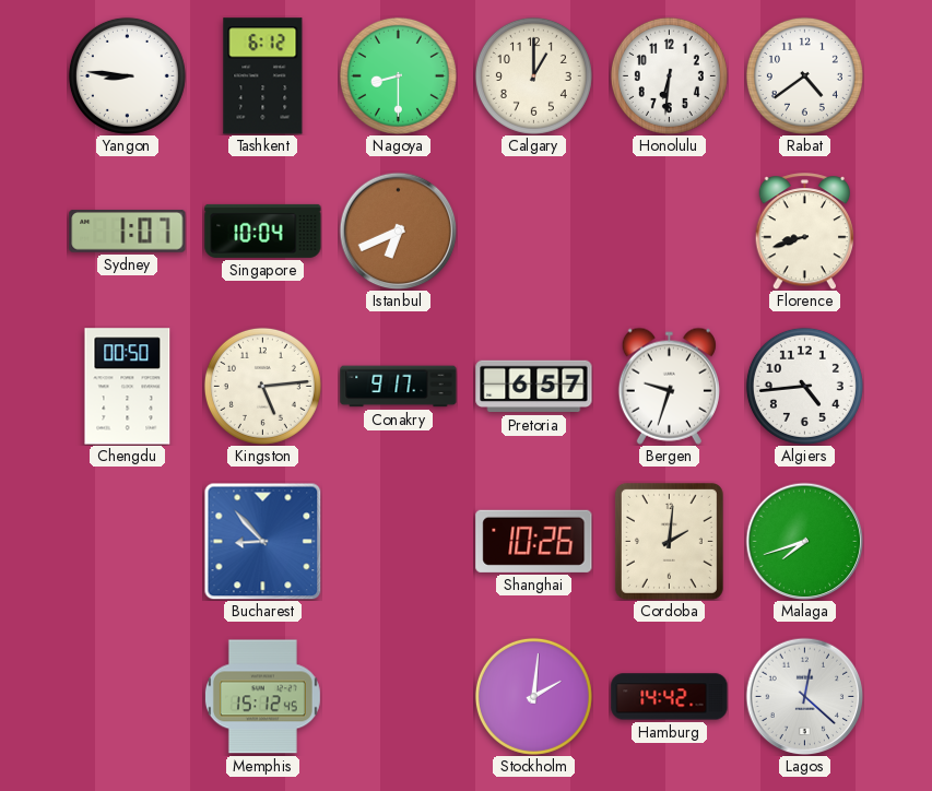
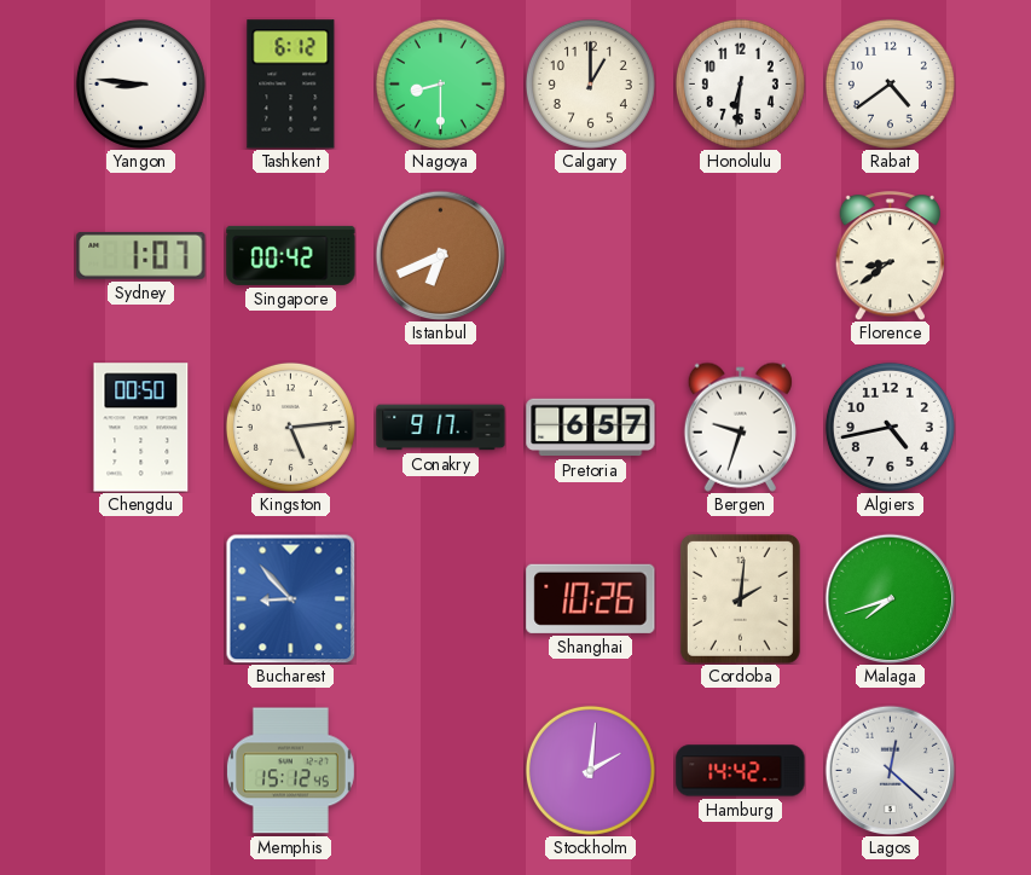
Singapore: 10:04 -> 00:42 (291, 255)
Florence: 8:42 -> 8:39 (891, 256)
Algiers: 4:44 -> 4:43 (890, 427)
